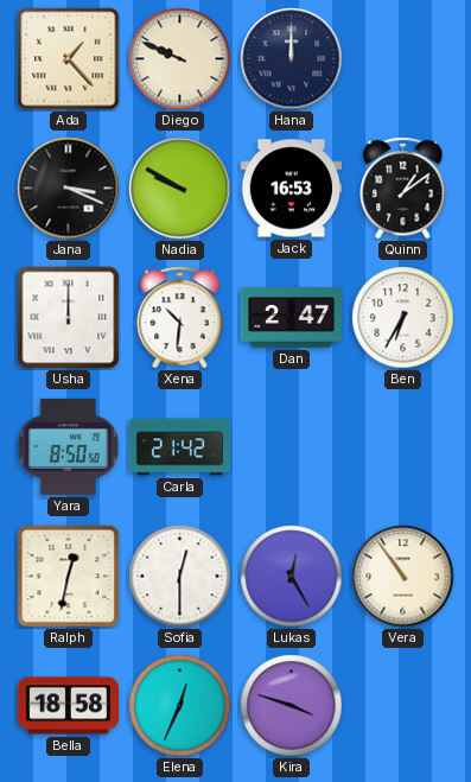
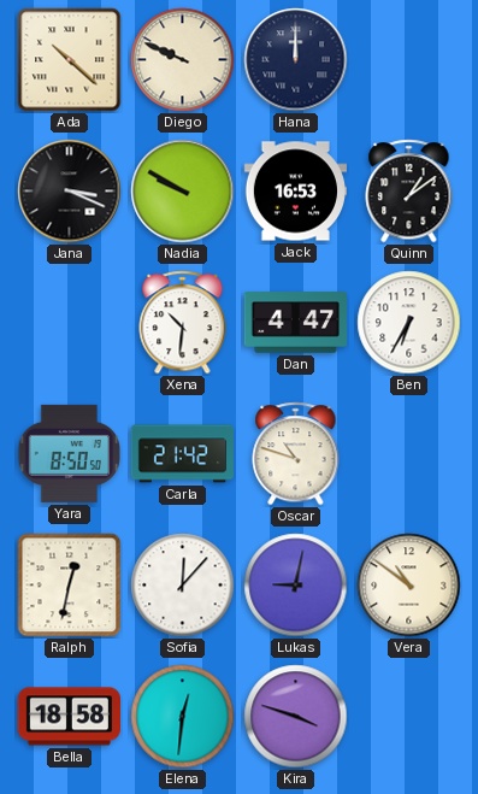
Ada: 1:23 -> 10:22 (70, 60)
Usha: 12:00 -> none (69, 318)
Dan: 2:47 -> 4:47 (295, 323)
Oscar: none -> 10:48 (296, 454)
Sofia: 12:30 -> 12:07 (183, 586)
Lukas: 12:25 -> 9:02 (296, 586)
Vera: 10:54 -> 10:51 (409, 586)
Elena: 12:34 -> 12:31 (183, 717)
